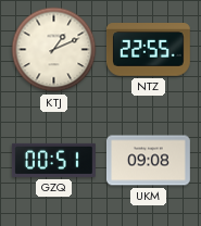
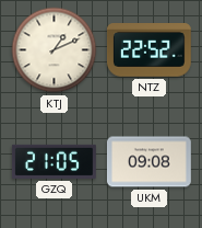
NTZ: 22:55 -> 22:52 (148, 50)
GZQ: 00:51 -> 21:05 (54, 161)
